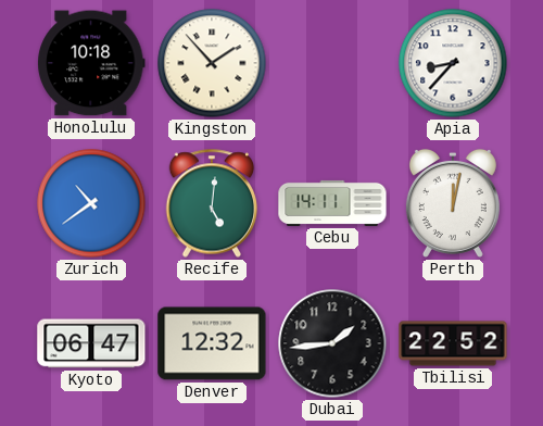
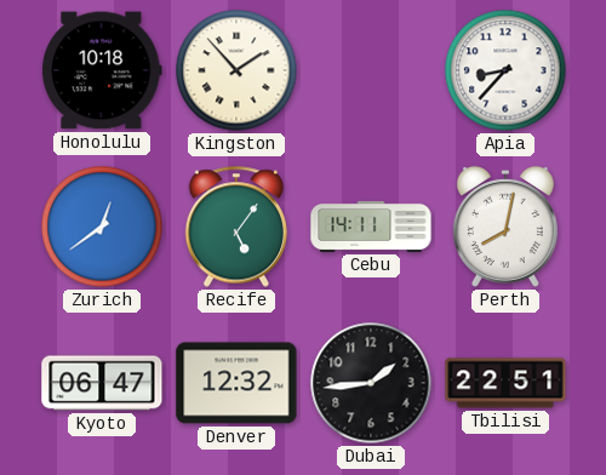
Zurich: 10:39 -> 12:39 (102, 227)
Recife: 5:01 -> 5:06 (236, 227)
Perth: 12:02 -> 8:02 (505, 227)
Tbilisi: 22:52 -> 22:51 (505, 383)
